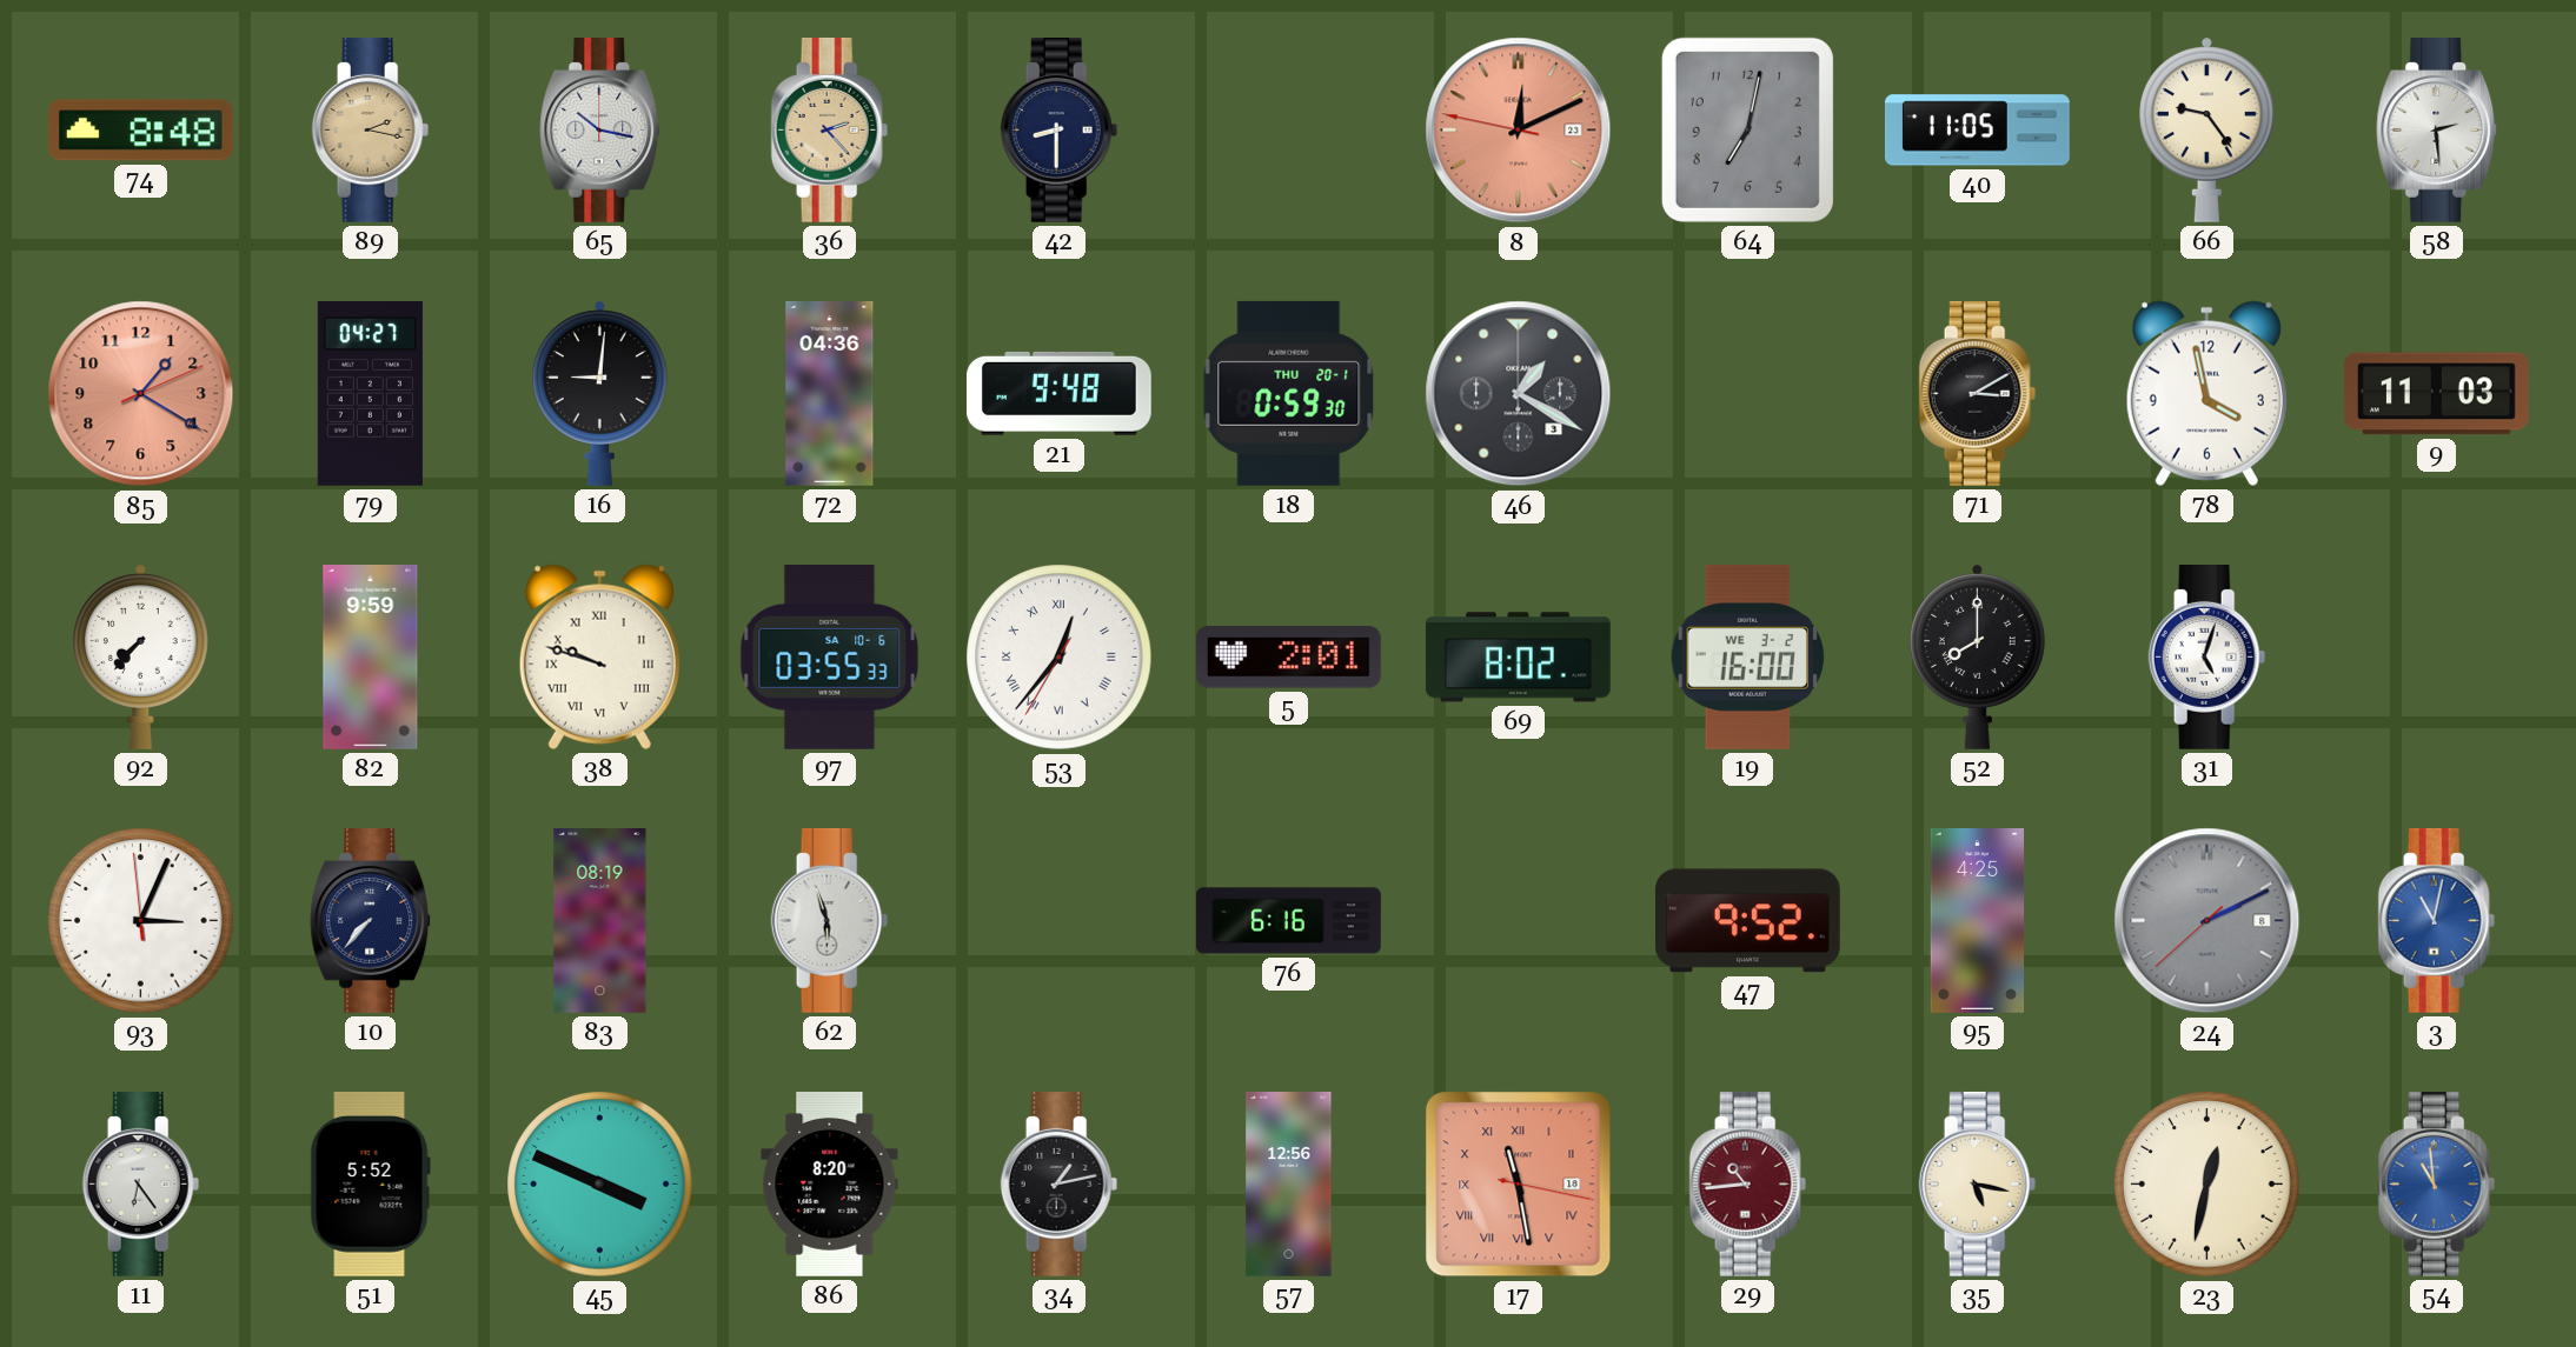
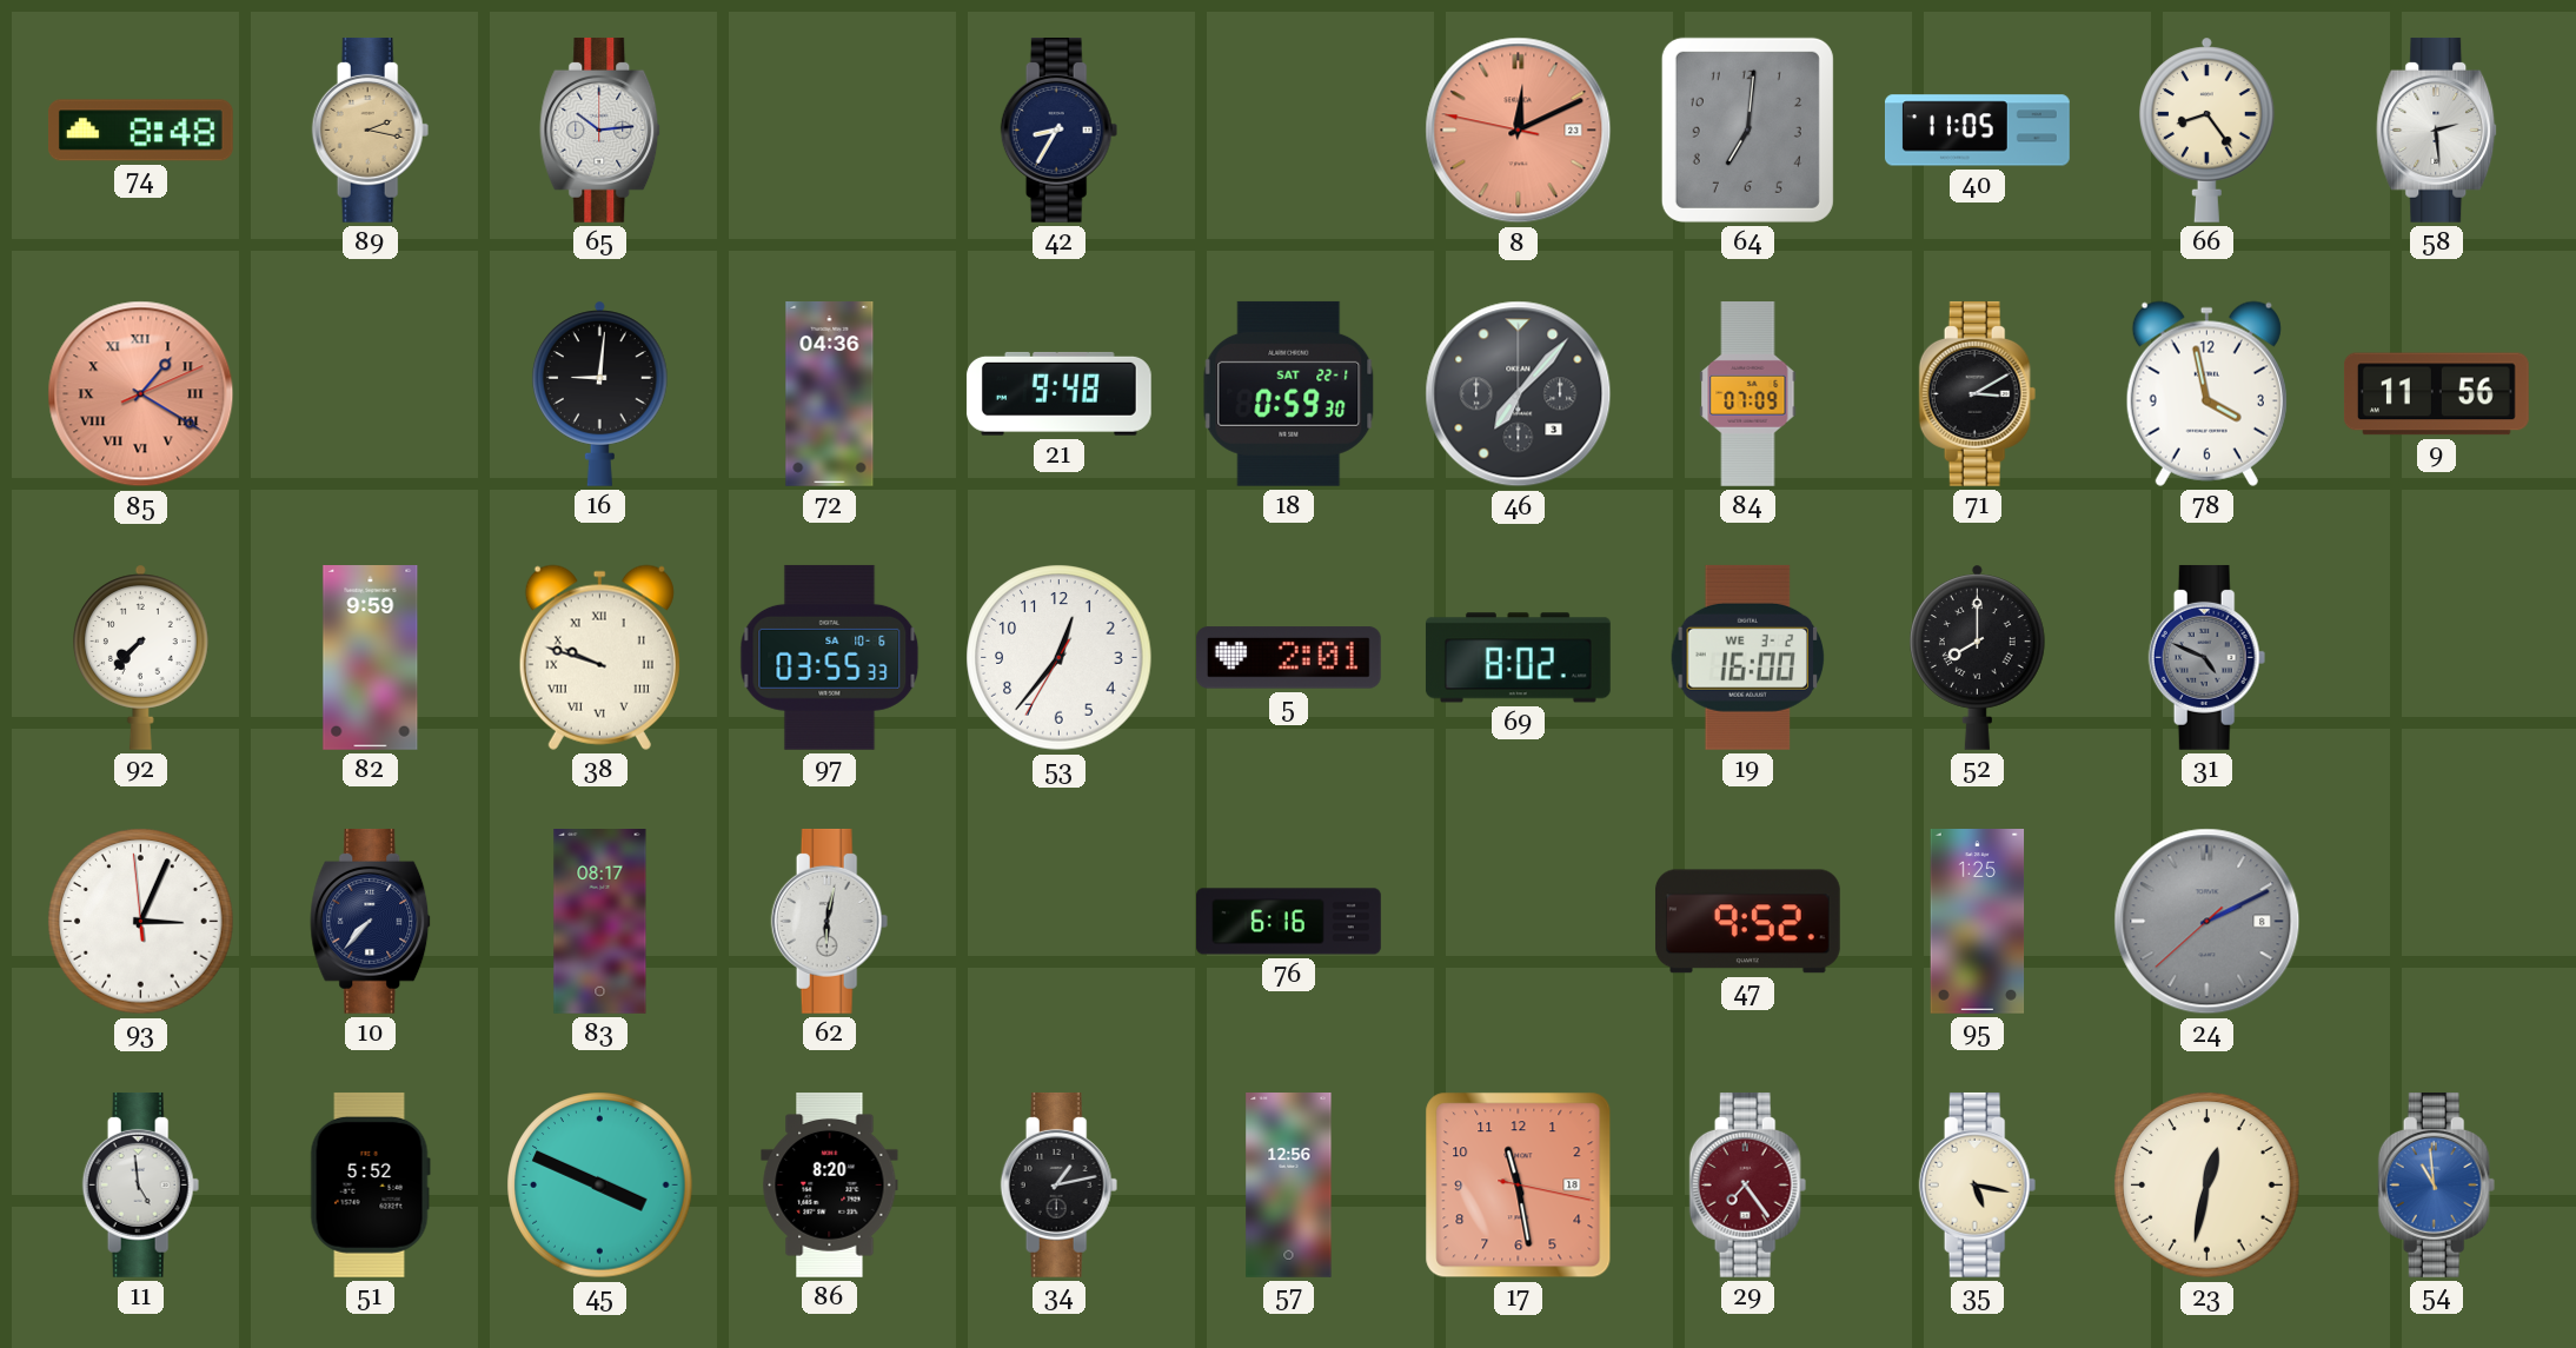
65: 10:17 -> 10:14 (600, 130)
36: 2:23 -> none (830, 129)
42: 8:30 -> 8:35 (1060, 130)
64: 7:02 -> 7:01 (1747, 130)
66: 9:24 -> 8:24 (2207, 130)
85 numerals: Arabic -> Roman (141, 394)
79: 04:27 -> none (370, 393)
18 date: THU 20-1 -> SAT 22-1 (1289, 393)
46: 1:20 -> 7:07 (1519, 394)
84: none -> 07:09 (1748, 394)
9: 11:03 -> 11:56 (2436, 394)
53 numerals: Roman -> Arabic (1060, 658)
31: 5:03 -> 4:49 (2207, 657)
31 dial: white -> grey (2207, 657)
83: 08:19 -> 08:17 (600, 922)
62: 5:57 -> 6:02 (830, 921)
95: 4:25 -> 1:25 (1978, 922)
3: 11:02 -> none (2437, 920)
11: 6:24 -> 4:59 (141, 1184)
17 numerals: Roman -> Arabic (1519, 1186)
29: 10:44 -> 7:24 (1748, 1184)
